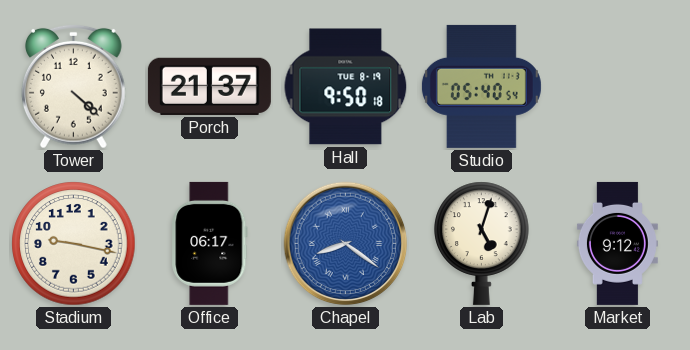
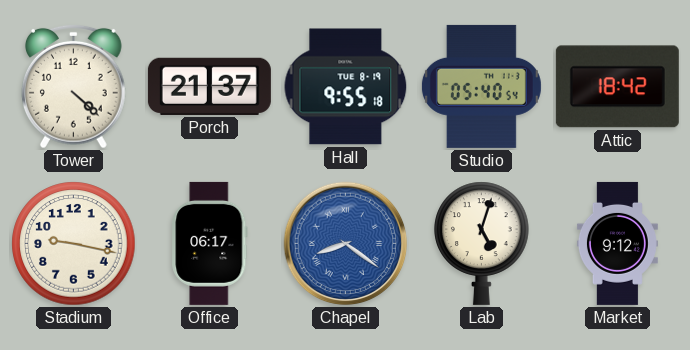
Hall: 9:50 -> 9:55 (346, 87)
Attic: none -> 18:42 (617, 87)
